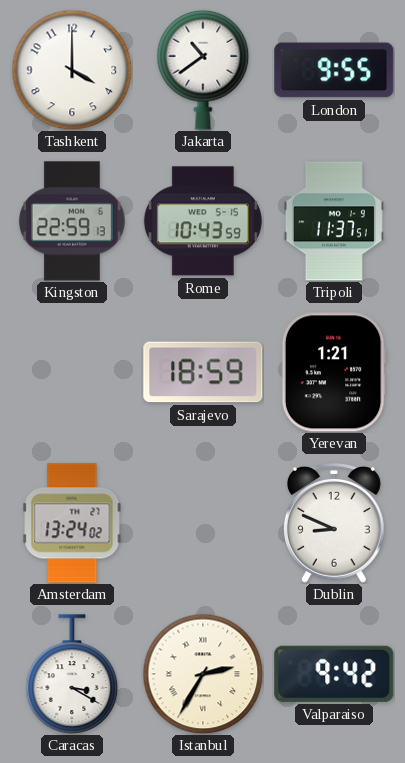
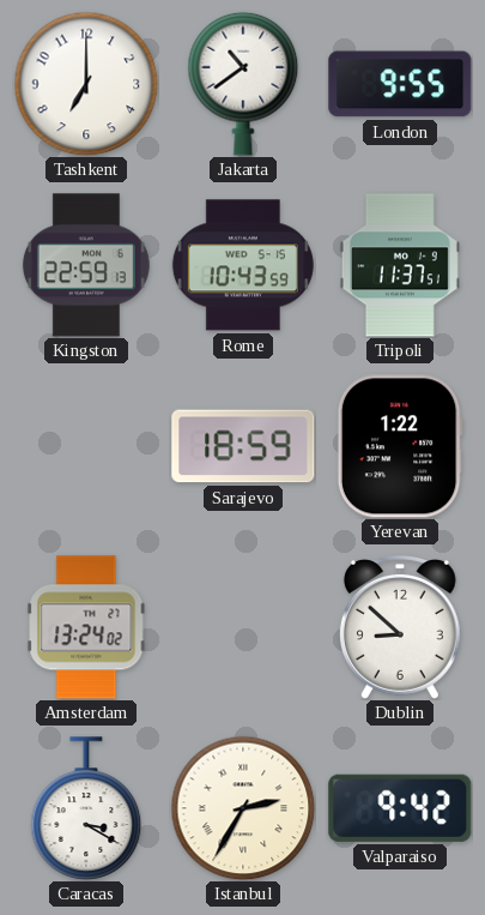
Tashkent: 4:00 -> 7:00 (86, 84)
Yerevan: 1:21 -> 1:22 (400, 446)
Dublin: 8:49 -> 8:52 (400, 628)
